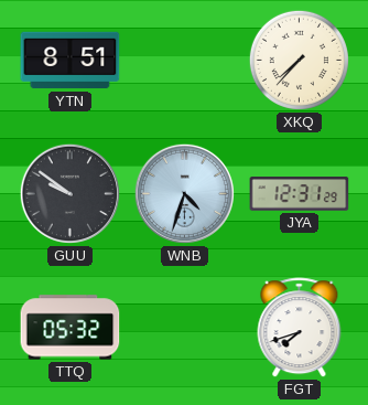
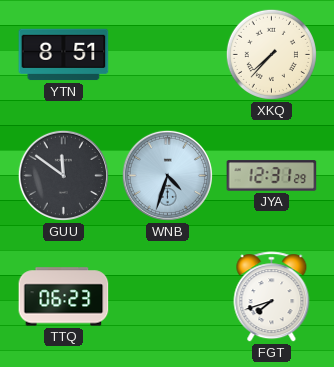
GUU: 9:51 -> 11:51 (63, 175)
TTQ: 05:32 -> 06:23 (64, 297)
